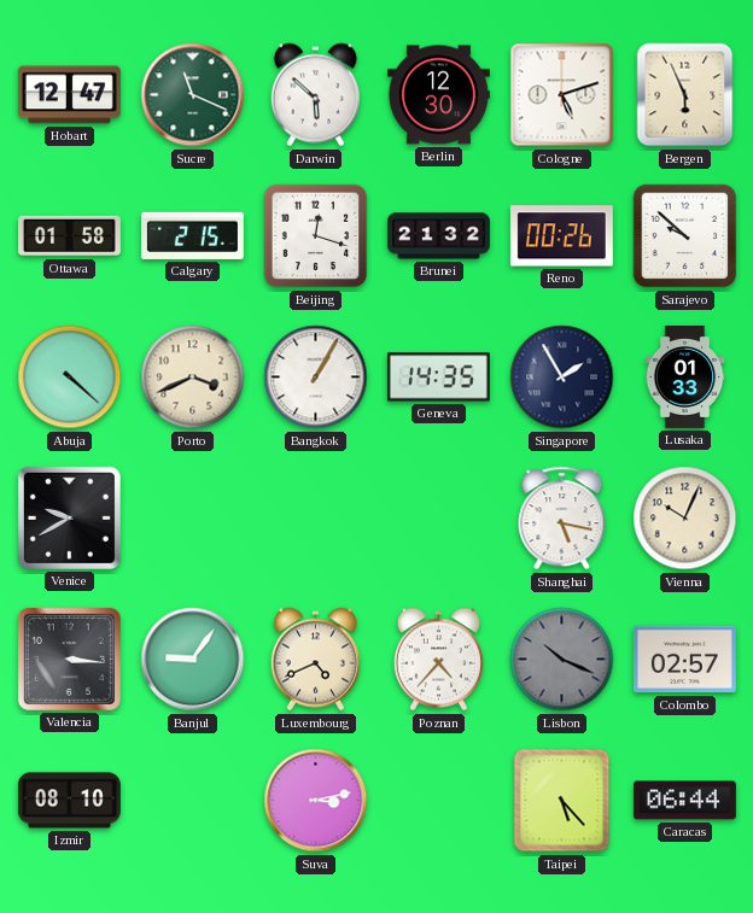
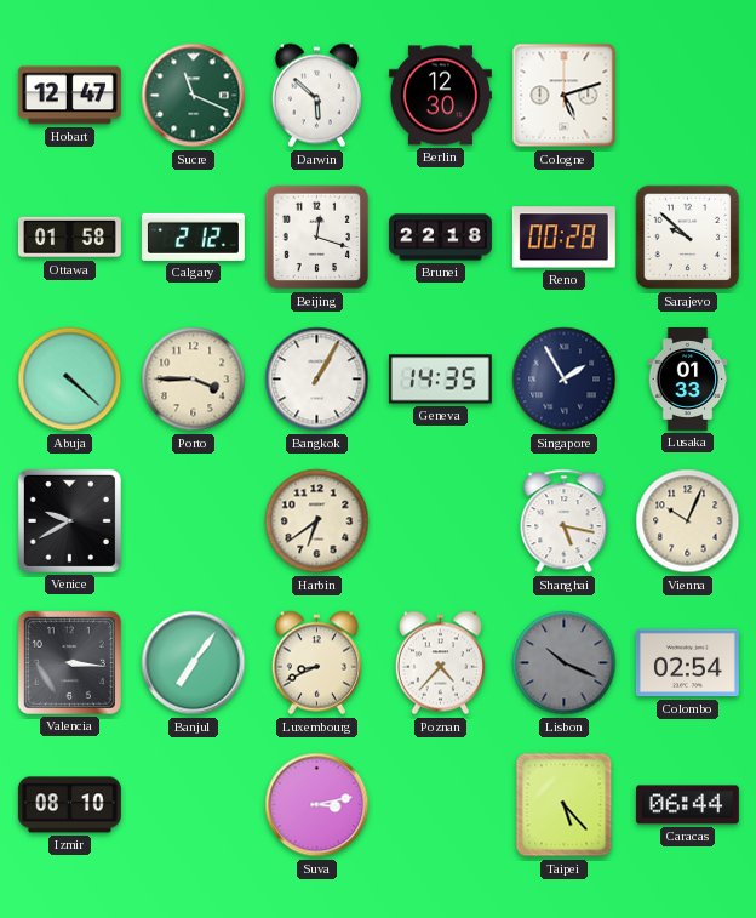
Bergen: 5:56 -> none (685, 95)
Calgary: 2:15 -> 2:12 (193, 236)
Brunei: 21:32 -> 22:18 (440, 238)
Reno: 00:26 -> 00:28 (563, 238)
Porto: 3:41 -> 3:45 (194, 380)
Harbin: none -> 6:39 (317, 521)
Banjul: 9:06 -> 7:06 (194, 663)
Luxembourg: 4:41 -> 8:41 (316, 663)
Colombo: 02:57 -> 02:54 (687, 663)
